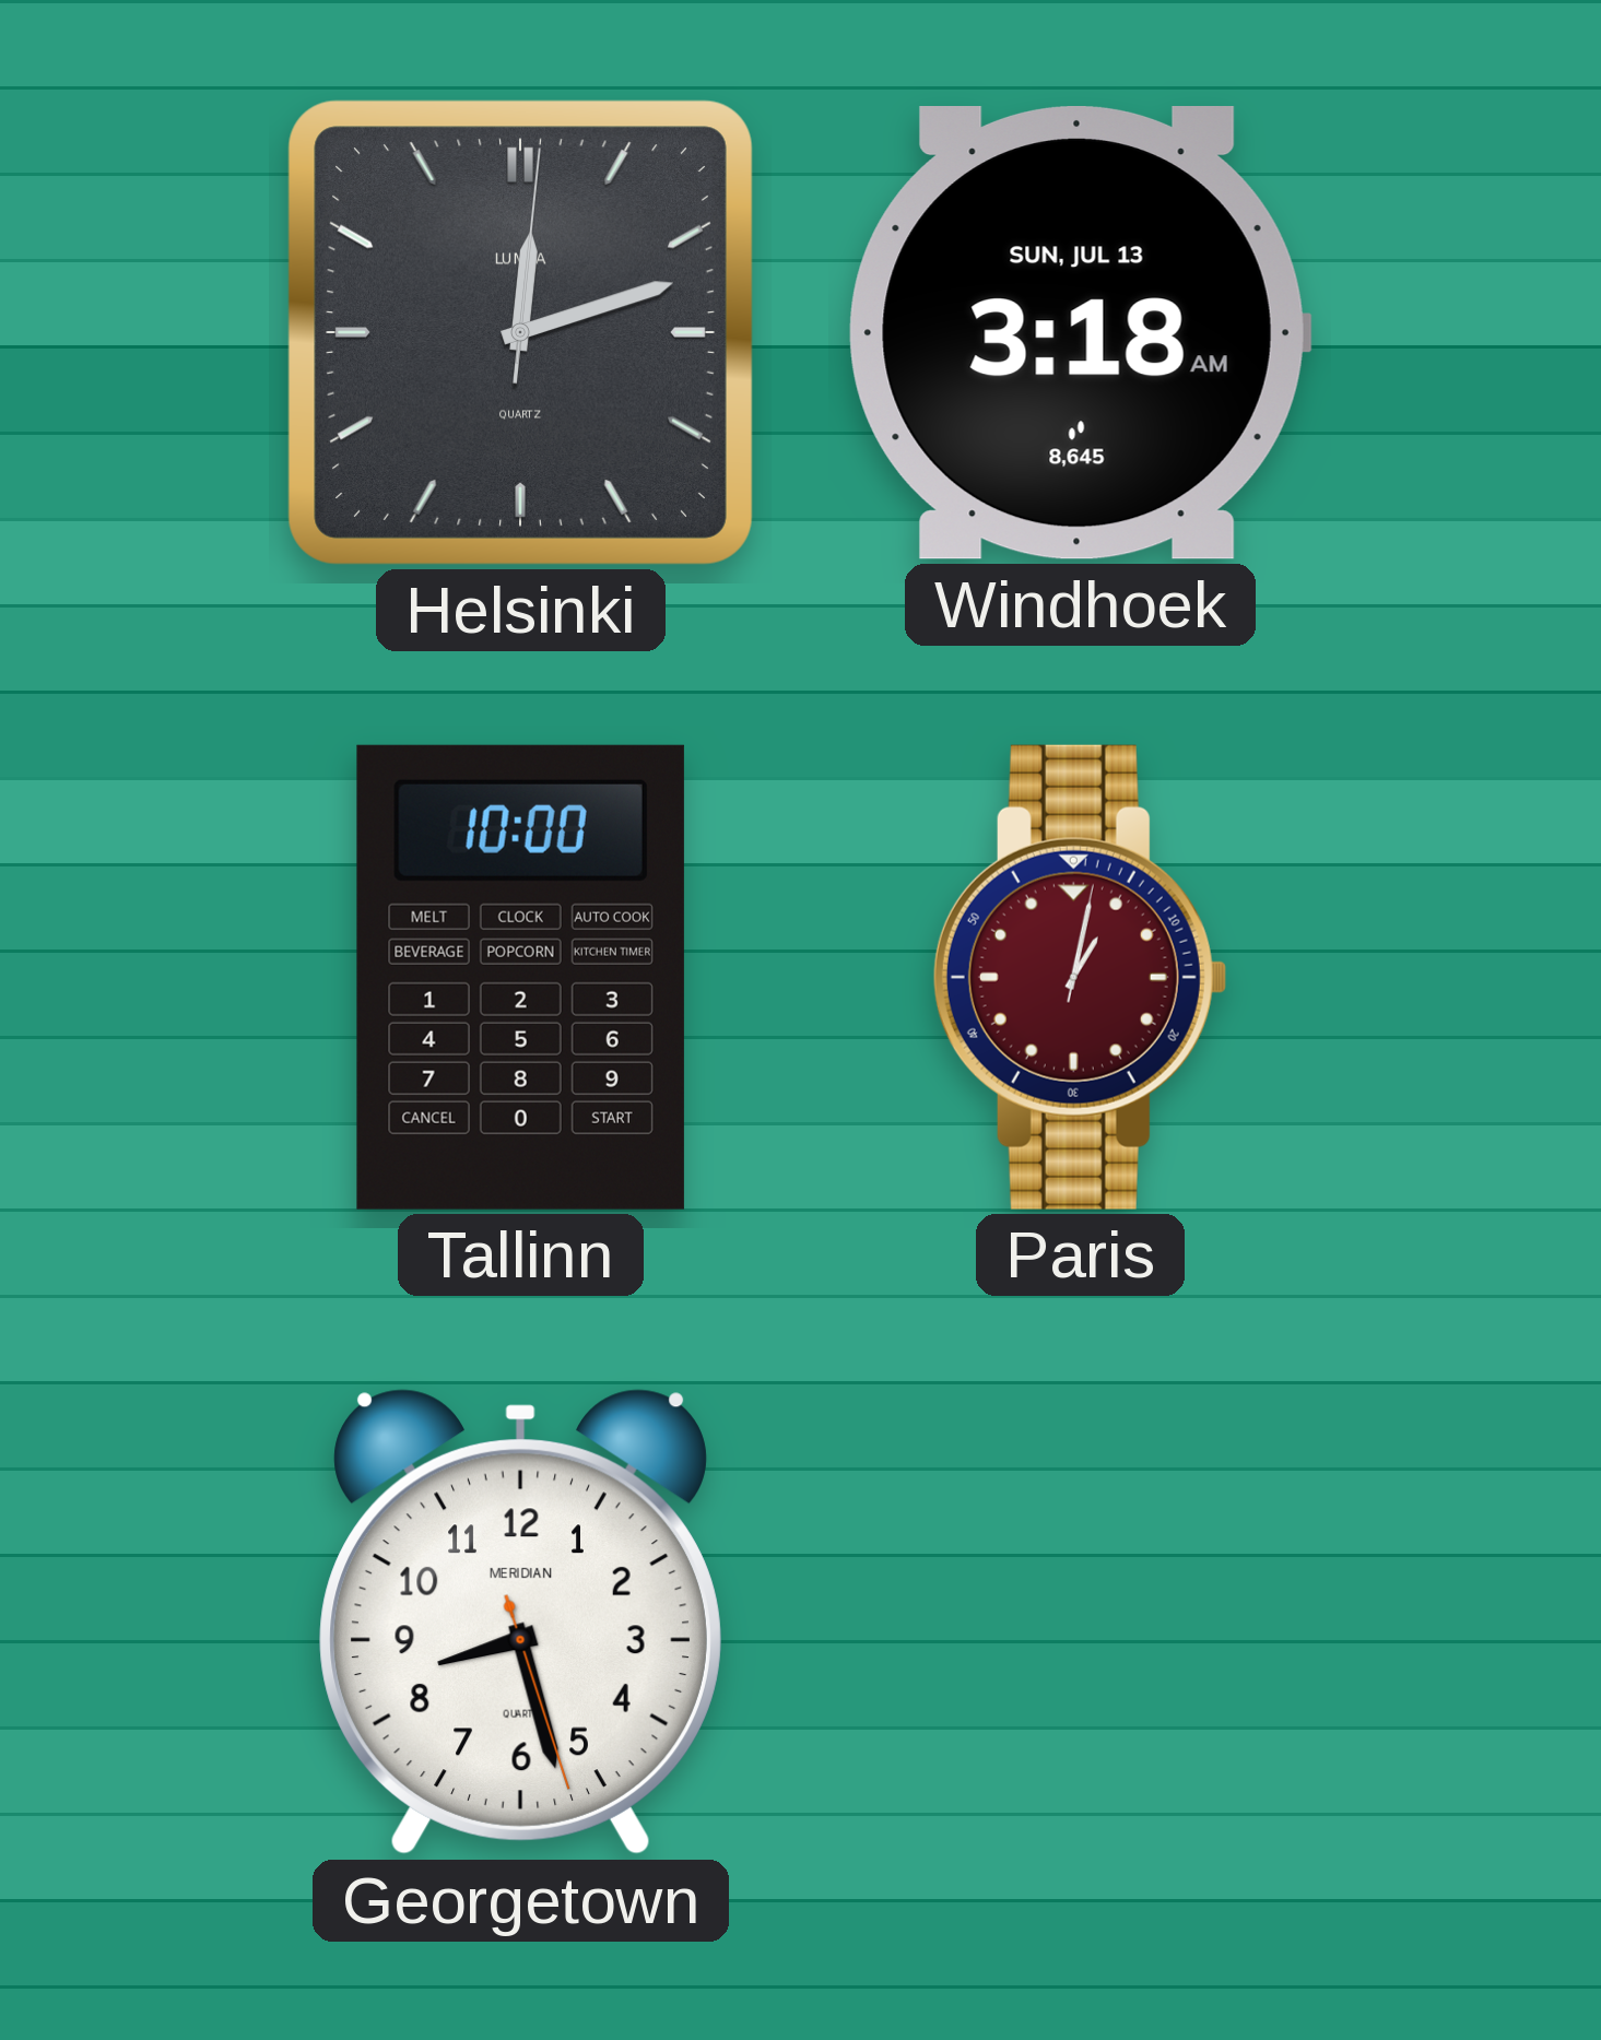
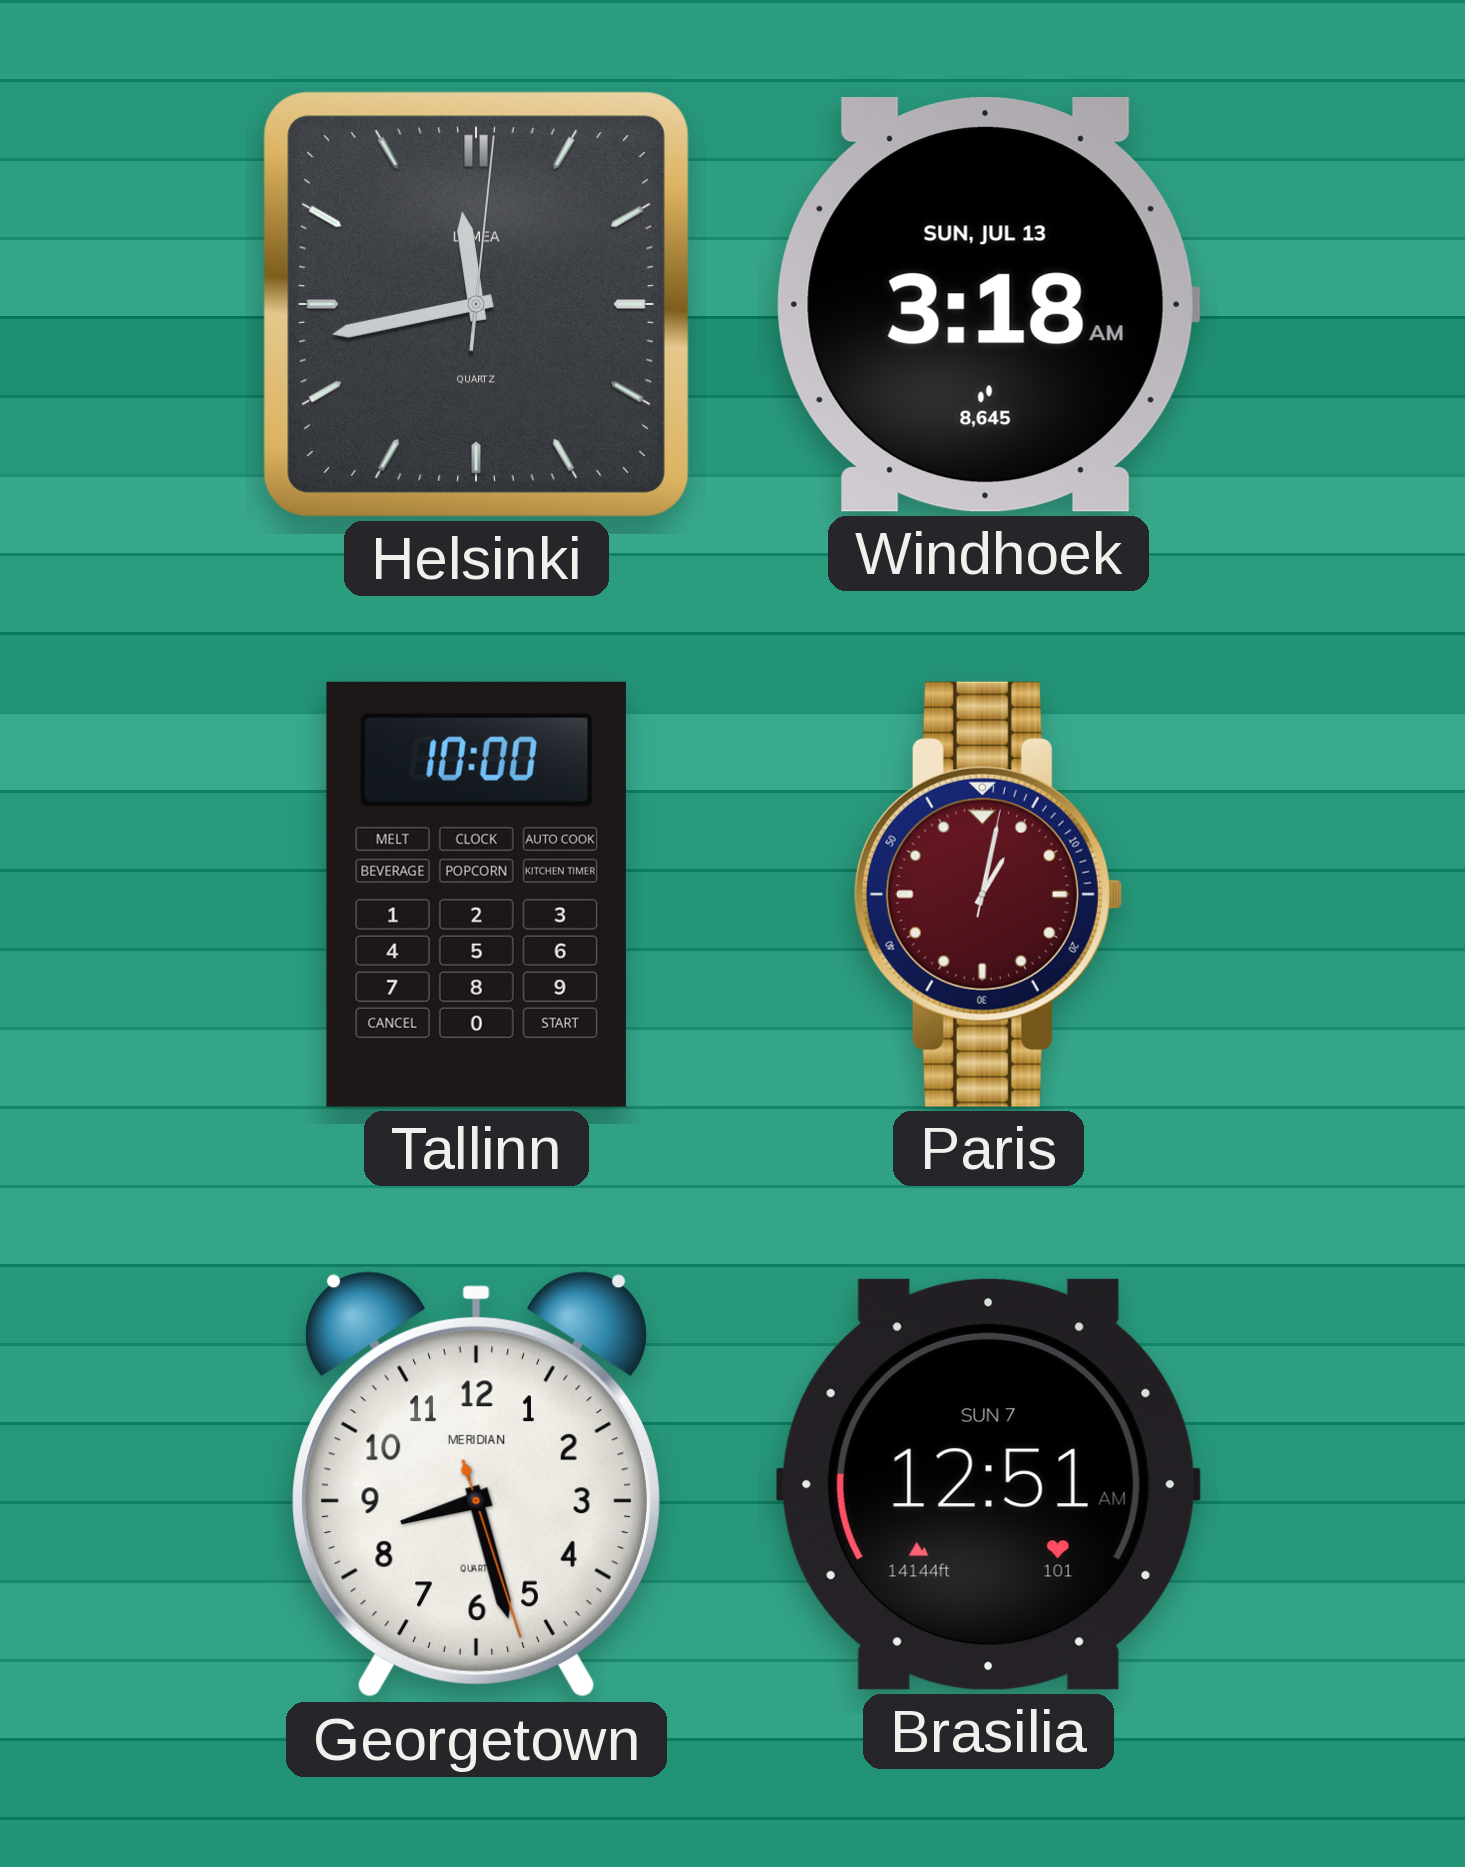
Helsinki: 12:12 -> 11:43 (476, 304)
Brasilia: none -> 12:51 (988, 1484)
